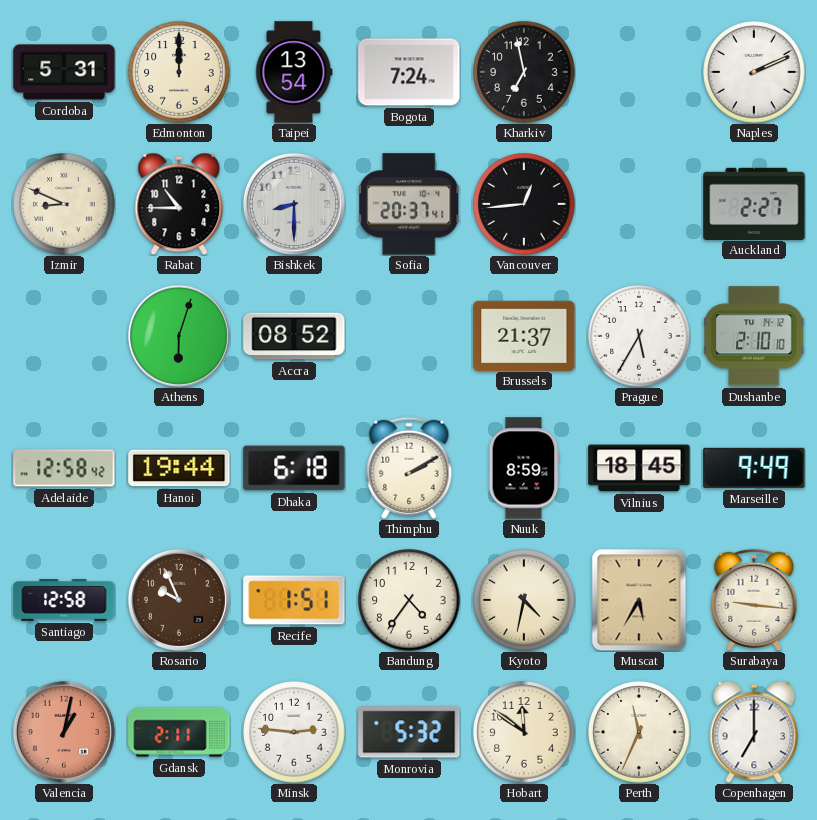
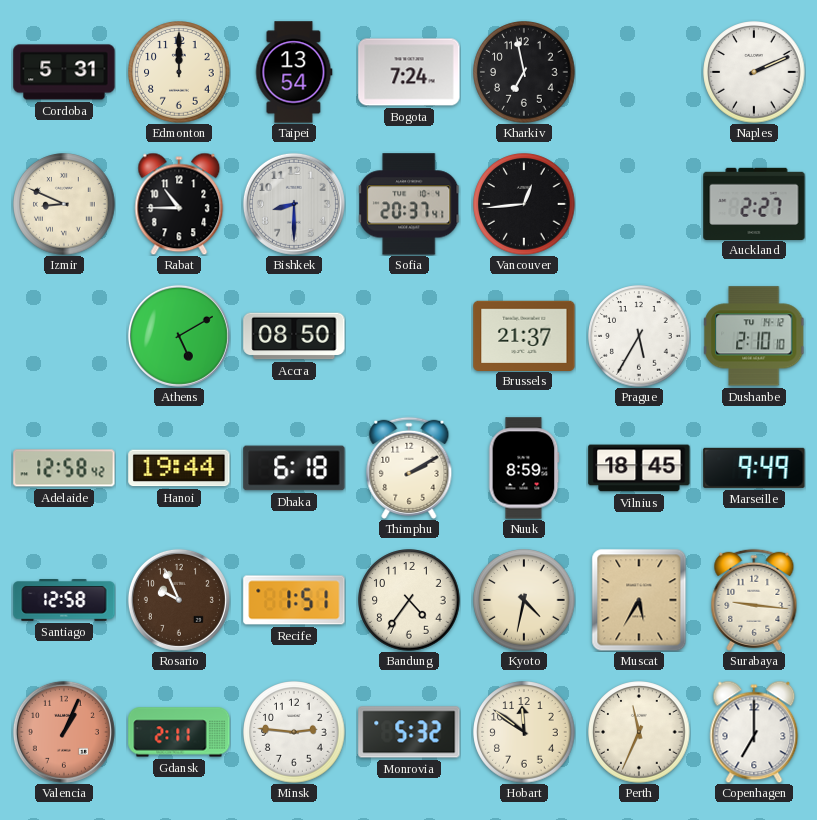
Athens: 6:03 -> 5:10 (179, 336)
Accra: 08:52 -> 08:50 (294, 336)
Valencia: 1:02 -> 1:04 (64, 732)
